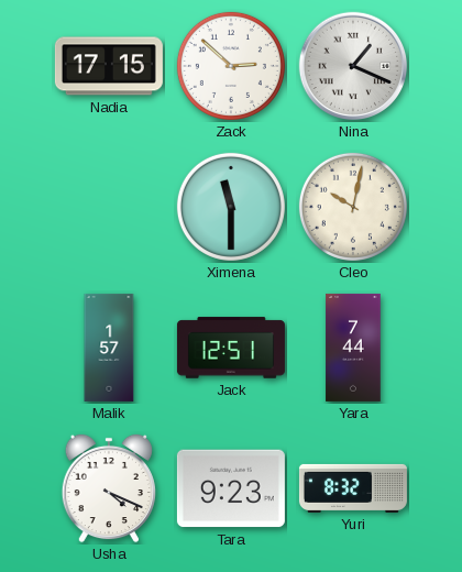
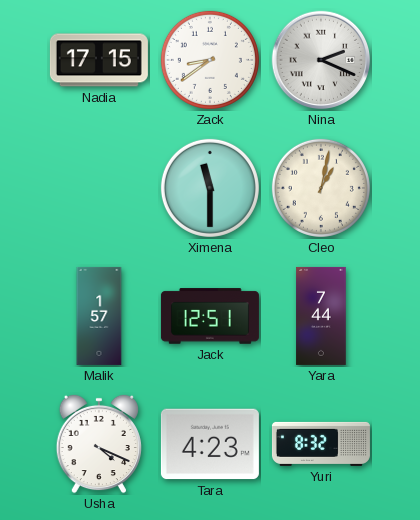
Zack: 2:52 -> 8:39 (210, 60)
Nina: 1:19 -> 2:19 (321, 60)
Cleo: 10:02 -> 1:02 (321, 188)
Tara: 9:23 -> 4:23 (210, 444)
